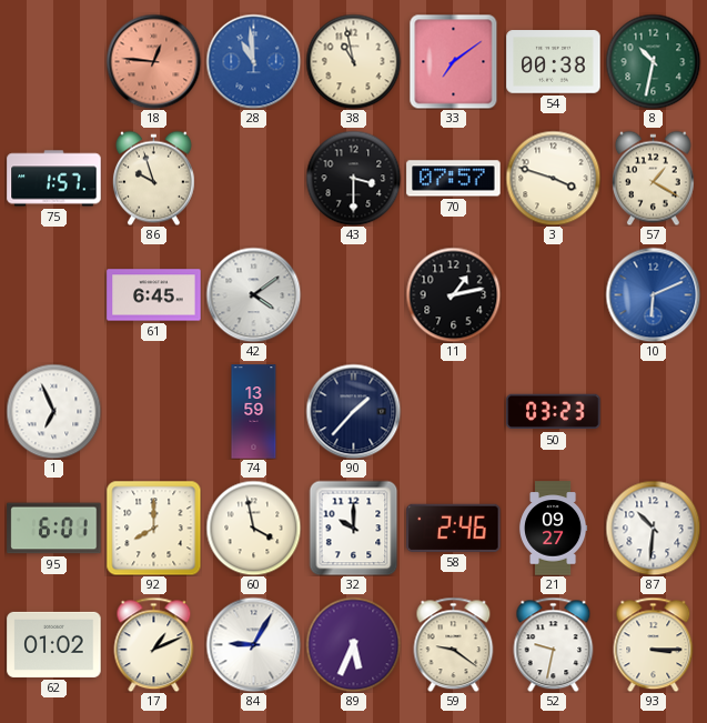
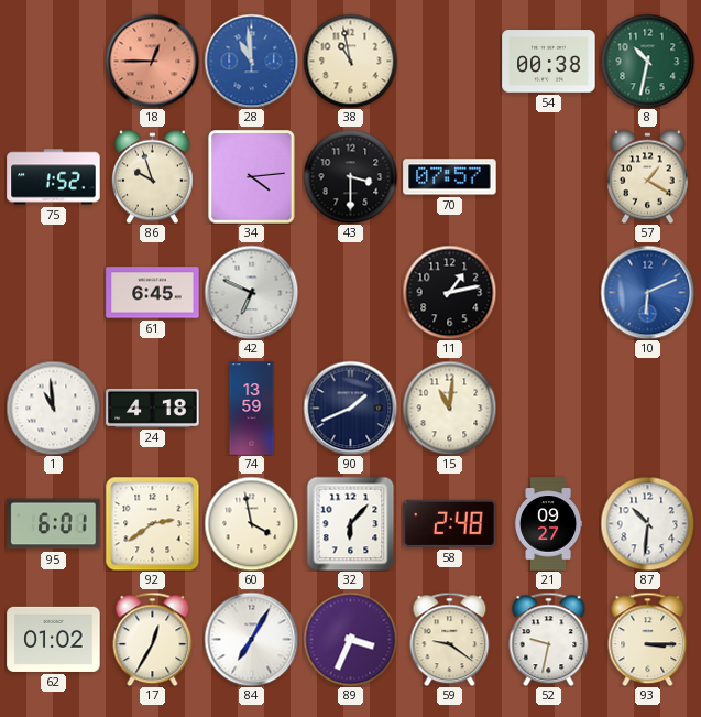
18: 12:46 -> 12:45 (152, 61)
33: 7:09 -> none (454, 61)
75: 1:57 -> 1:52 (54, 177)
34: none -> 4:14 (252, 177)
3: 3:48 -> none (553, 178)
42: 4:09 -> 6:49 (251, 292)
1: 6:56 -> 10:59 (53, 408)
24: none -> 4:18 (153, 408)
90: 1:37 -> 1:41 (350, 408)
15: none -> 11:01 (449, 408)
50: 03:23 -> none (554, 412)
92: 8:00 -> 2:39 (152, 523)
32: 10:00 -> 6:07 (351, 523)
58: 2:46 -> 2:48 (450, 523)
17: 1:11 -> 12:35 (153, 639)
84: 9:05 -> 7:05 (251, 639)
89: 5:34 -> 3:34 (350, 639)
